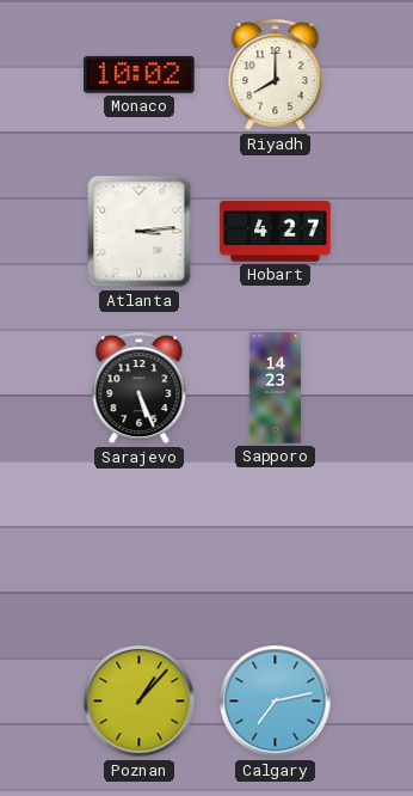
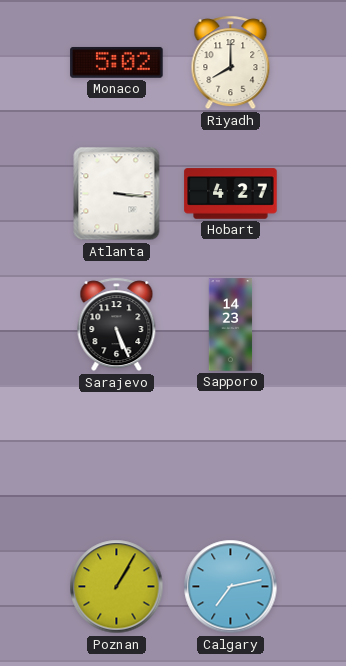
Monaco: 10:02 -> 5:02 (117, 63)
Atlanta: 3:14 -> 3:16 (117, 194)
Poznan: 1:07 -> 1:05 (117, 587)
